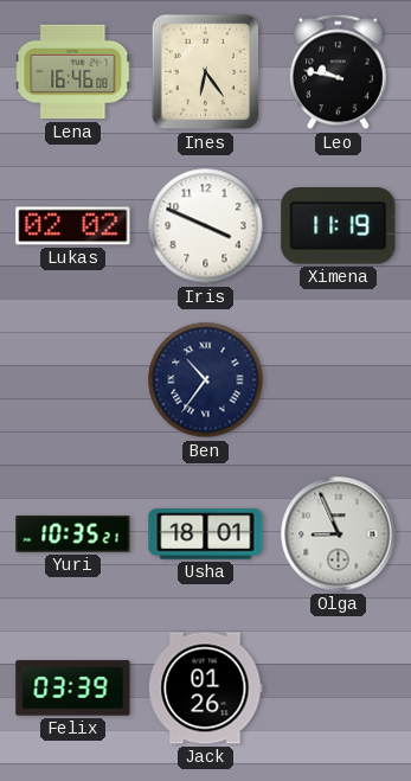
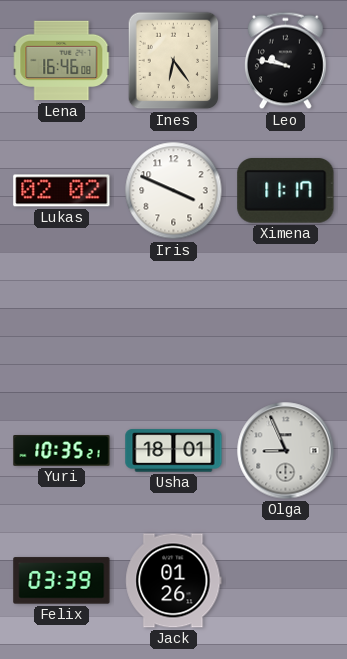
Ximena: 11:19 -> 11:17 (286, 191)
Ben: 10:36 -> none (206, 380)
